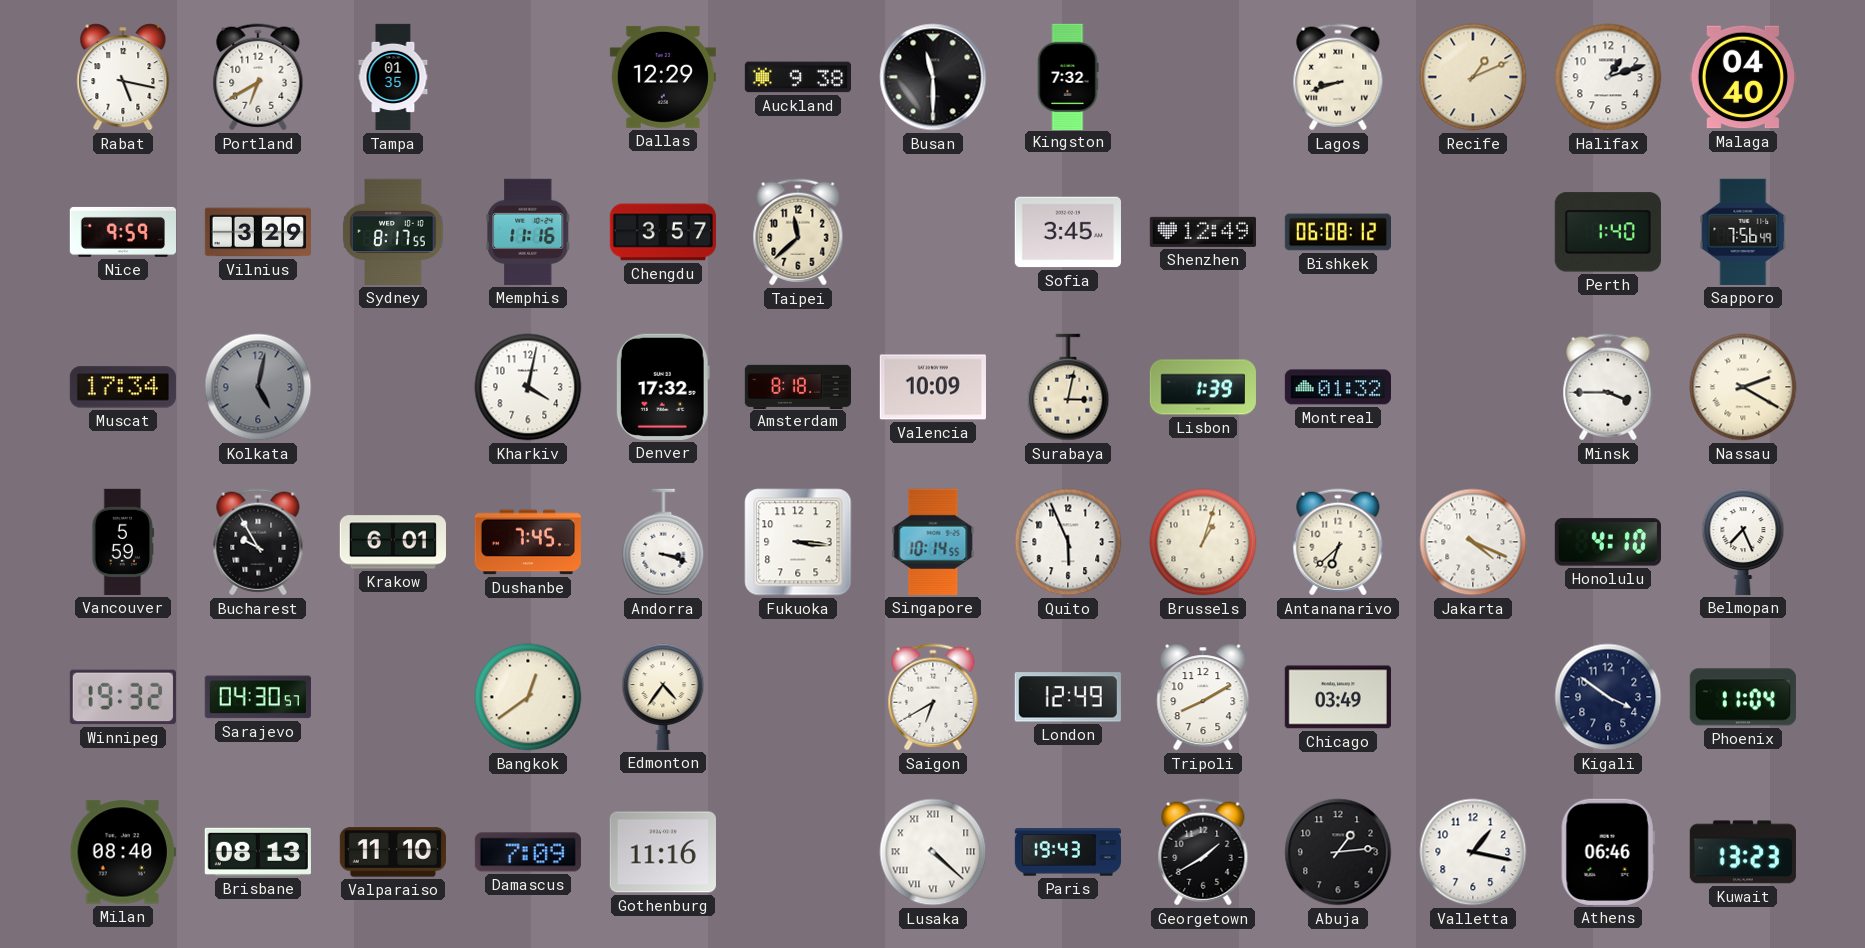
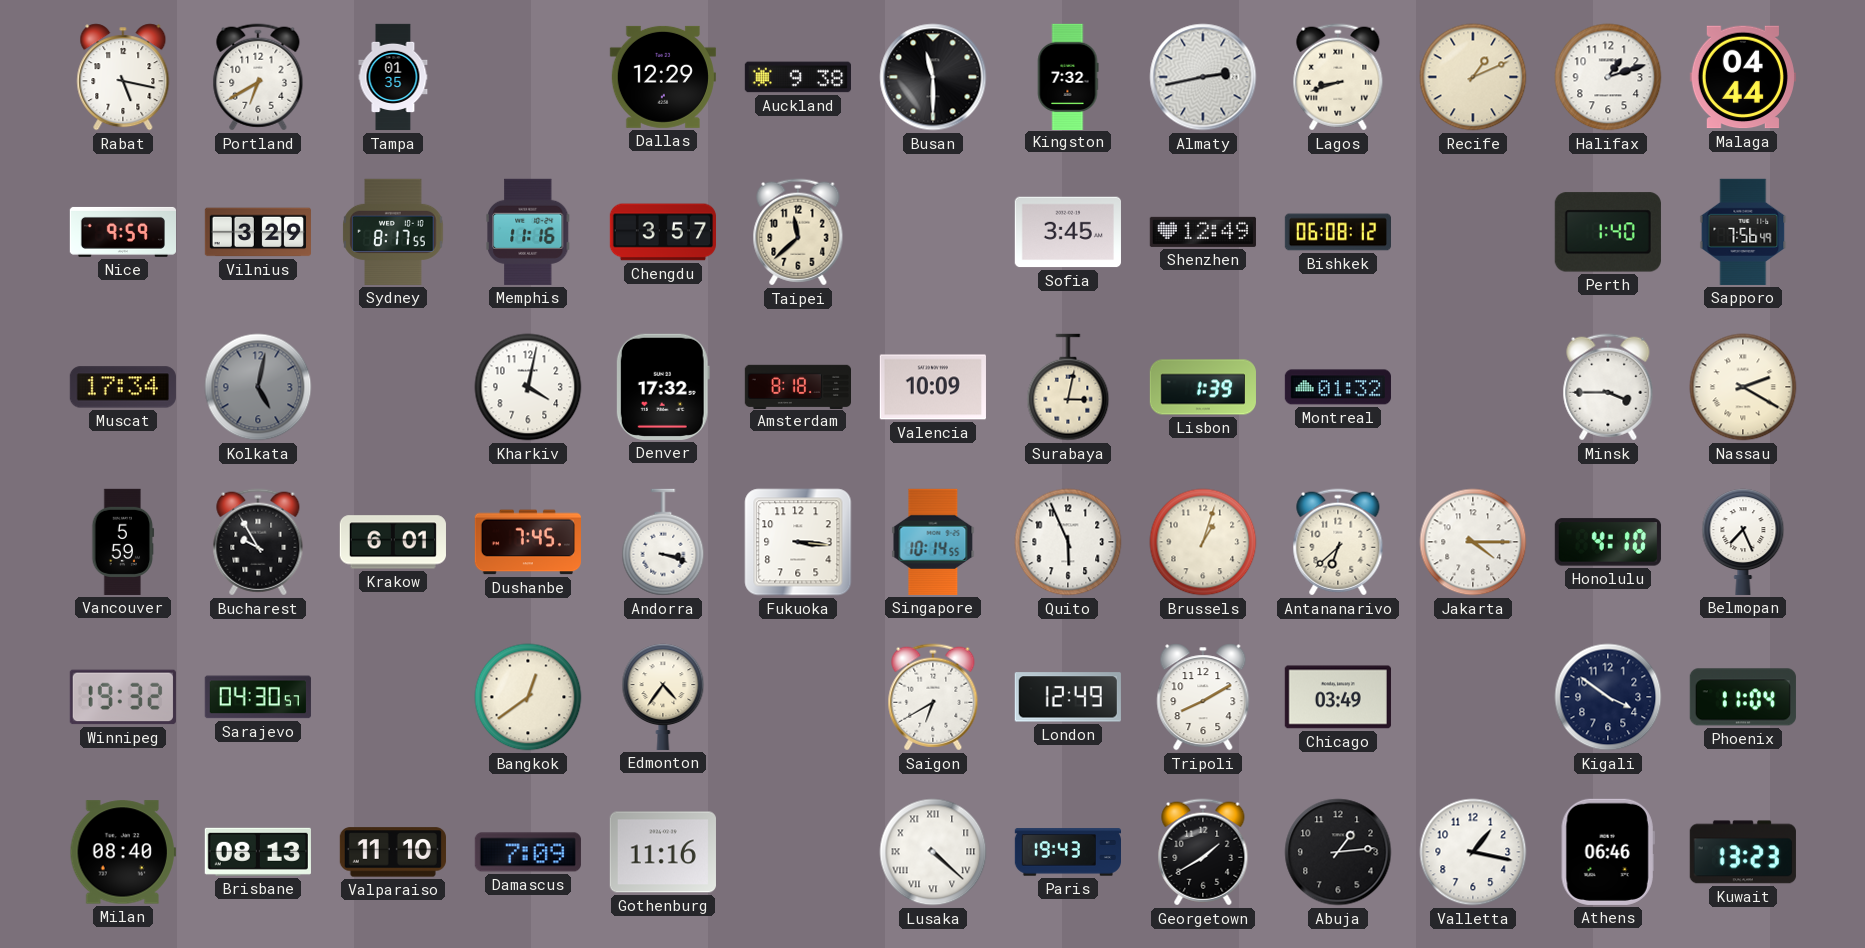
Almaty: none -> 2:43 (1203, 77)
Malaga: 04:40 -> 04:44 (1743, 77)
Jakarta: 4:19 -> 4:15 (1473, 542)
